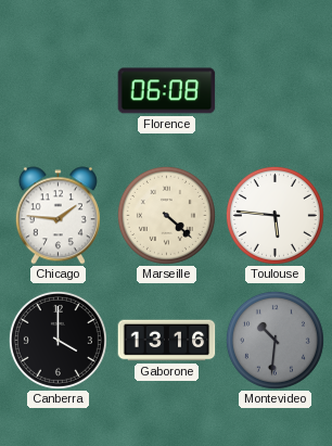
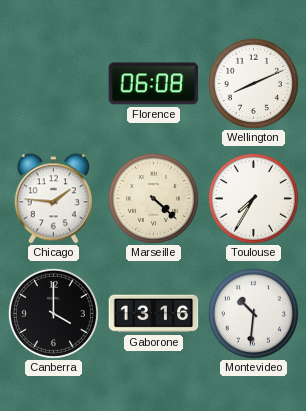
Wellington: none -> 8:11 (253, 83)
Toulouse: 5:46 -> 7:35 (253, 198)
Montevideo dial: grey -> white (253, 313)
